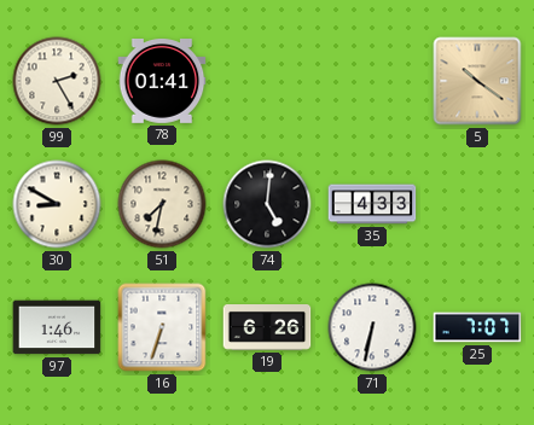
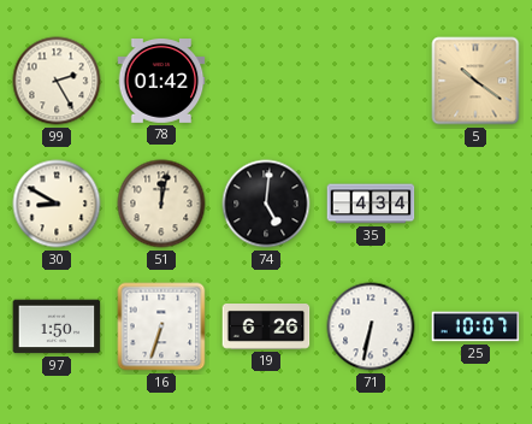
78: 01:41 -> 01:42 (161, 82)
51: 7:32 -> 12:02 (161, 204)
35: 4:33 -> 4:34 (371, 204)
97: 1:46 -> 1:50 (57, 326)
25: 7:07 -> 10:07 (475, 326)
